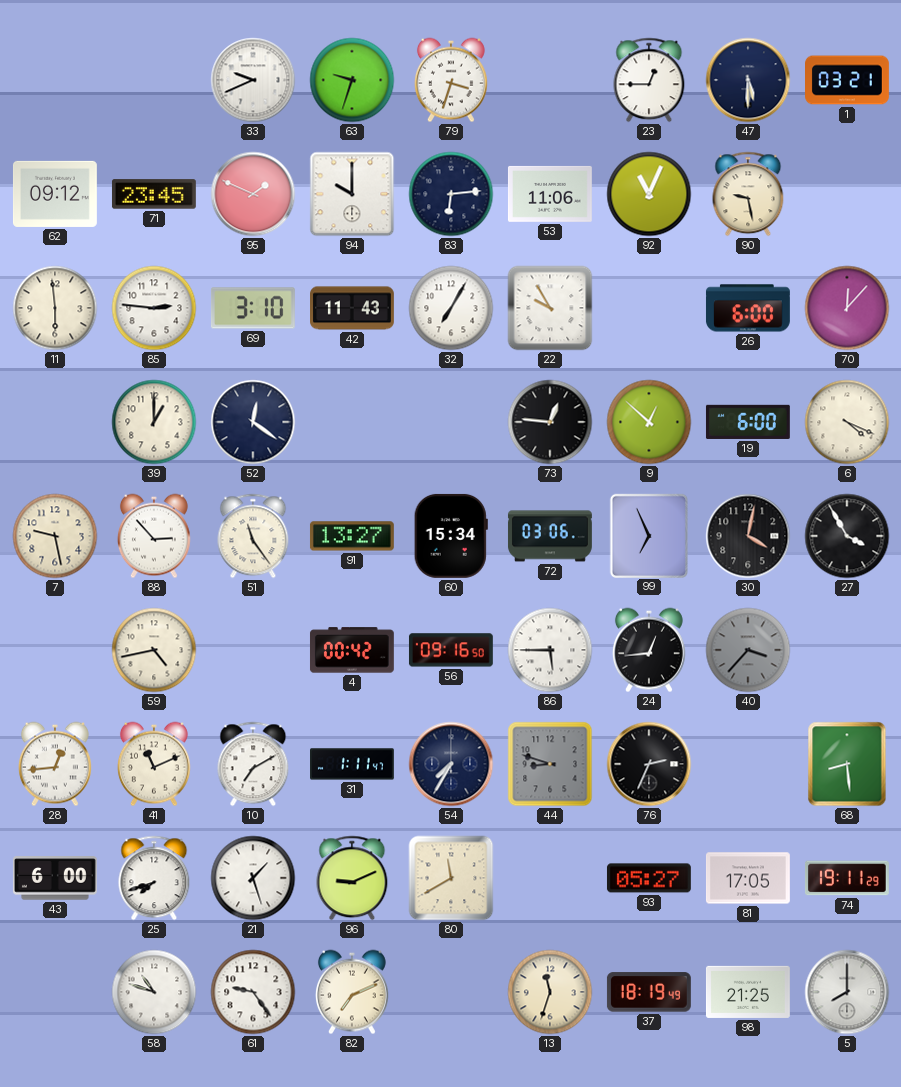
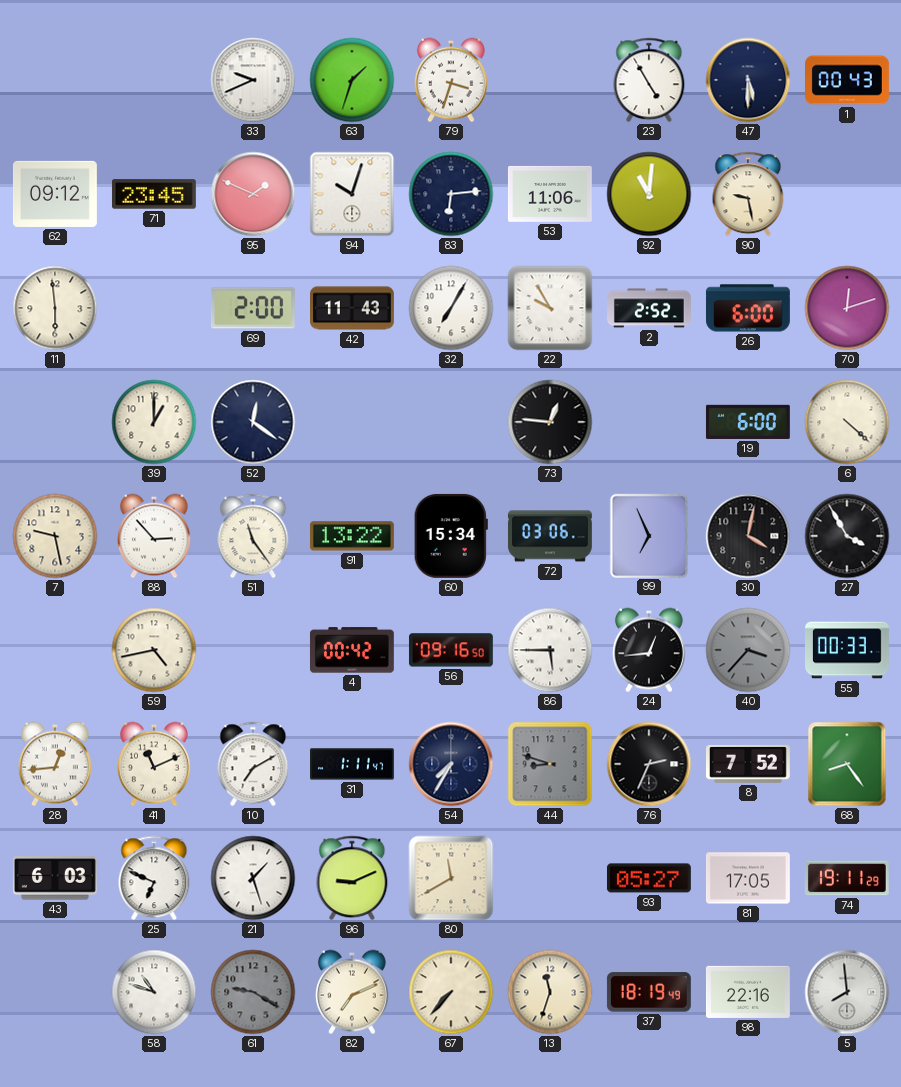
63: 9:33 -> 1:33 (352, 80)
23: 12:45 -> 4:55 (649, 80)
1: 03:21 -> 00:43 (848, 80)
94: 10:00 -> 10:03 (352, 194)
92: 11:04 -> 11:01 (649, 194)
85: 2:46 -> none (154, 308)
69: 3:10 -> 2:00 (253, 308)
2: none -> 2:52 (650, 308)
70: 12:07 -> 12:12 (847, 308)
9: 12:52 -> none (649, 422)
6: 4:19 -> 4:22 (847, 422)
91: 13:27 -> 13:22 (352, 536)
55: none -> 00:33 (848, 650)
8: none -> 7:52 (749, 764)
68: 8:29 -> 8:24 (847, 764)
43: 6:00 -> 6:03 (55, 878)
25: 7:42 -> 6:49 (154, 878)
61: 9:24 -> 9:20 (253, 992)
61 dial: white -> grey (253, 992)
67: none -> 7:37 (451, 992)
98: 21:25 -> 22:16 (748, 992)
5: 8:00 -> 7:59 (847, 992)
